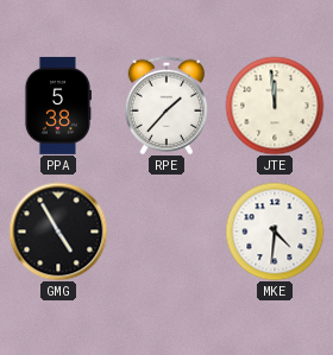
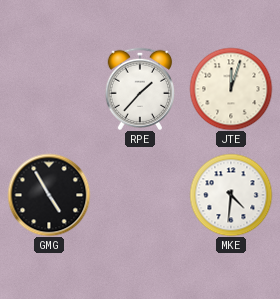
PPA: 5:38 -> none (57, 106)
JTE: 11:59 -> 12:03 (231, 89)
